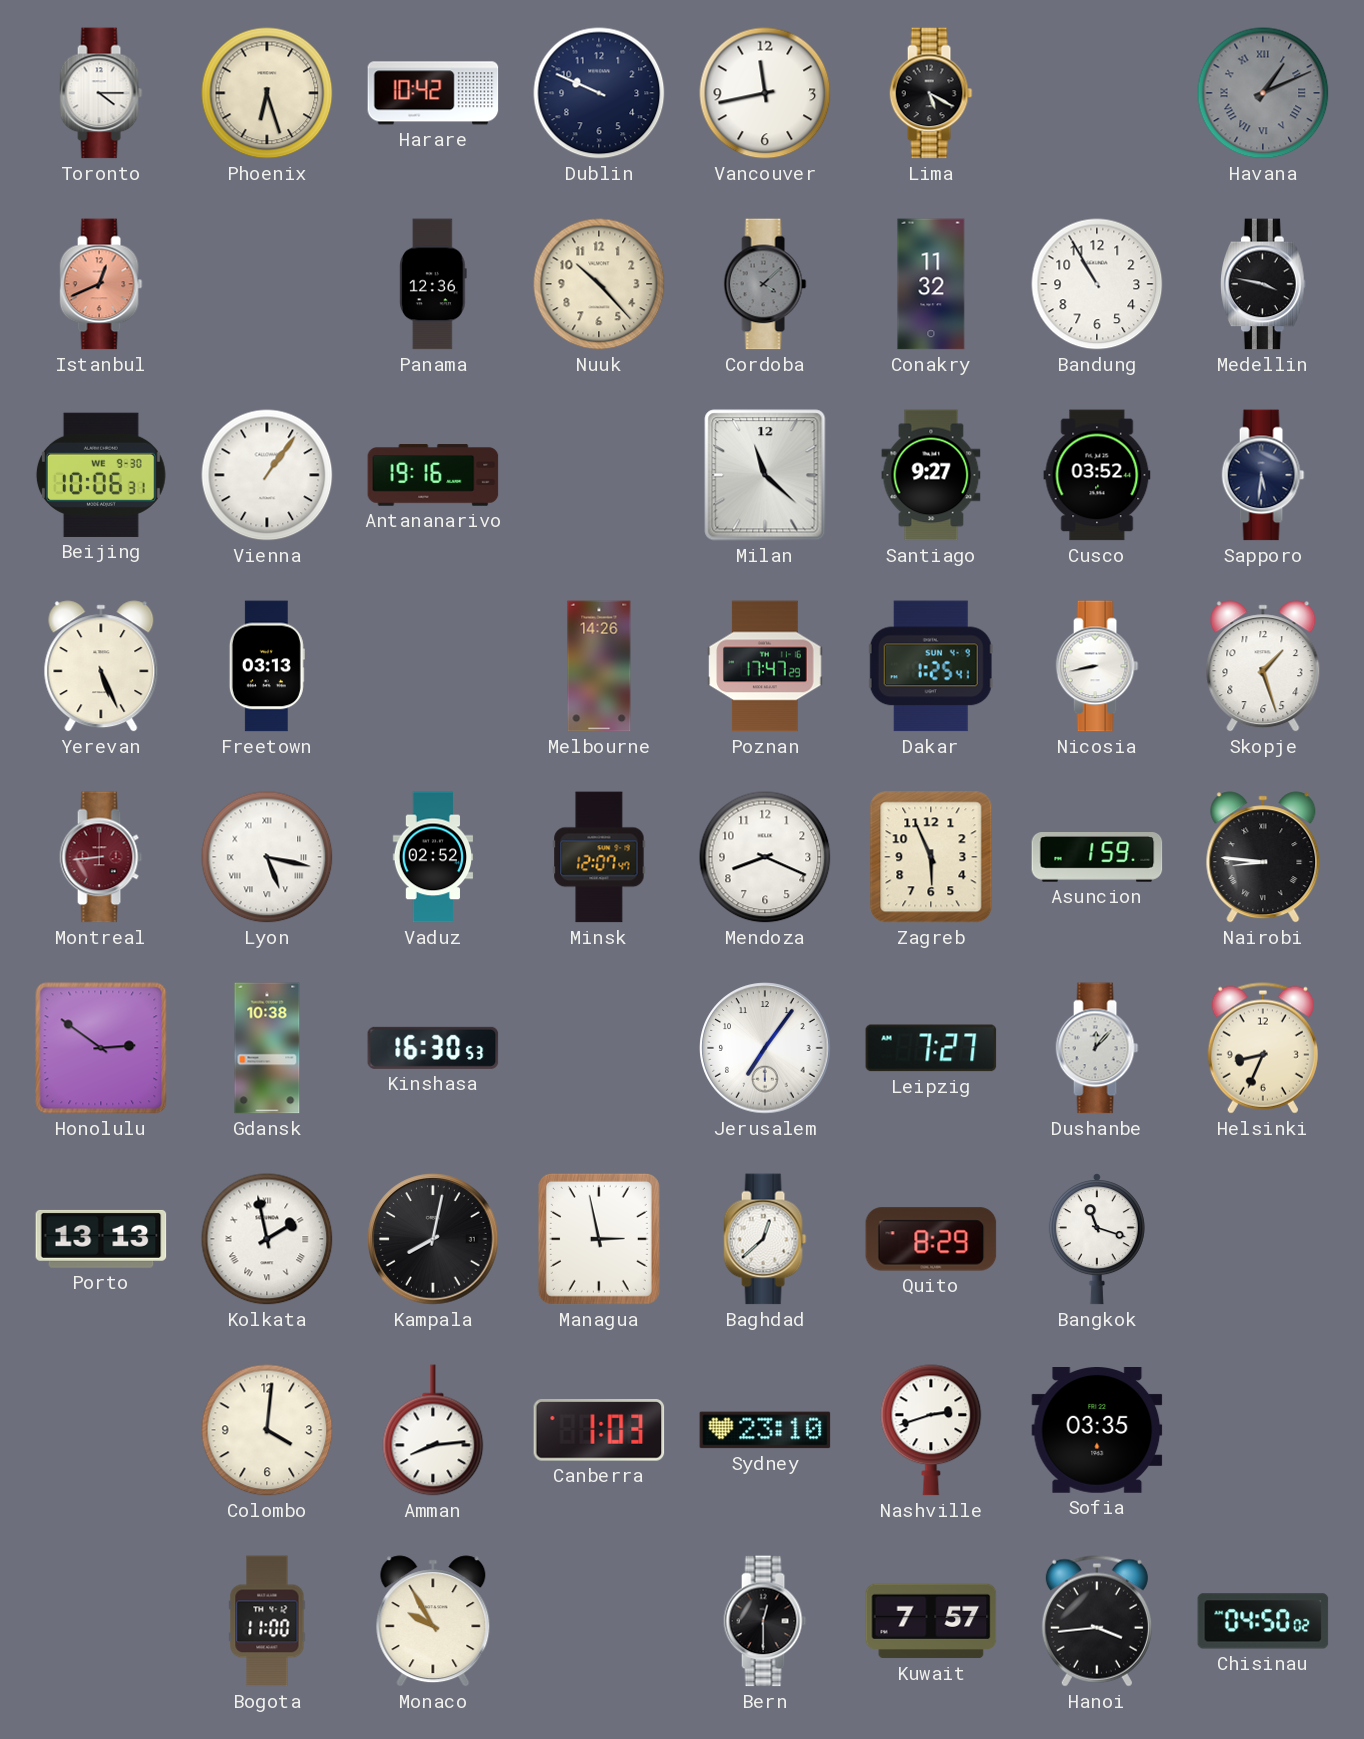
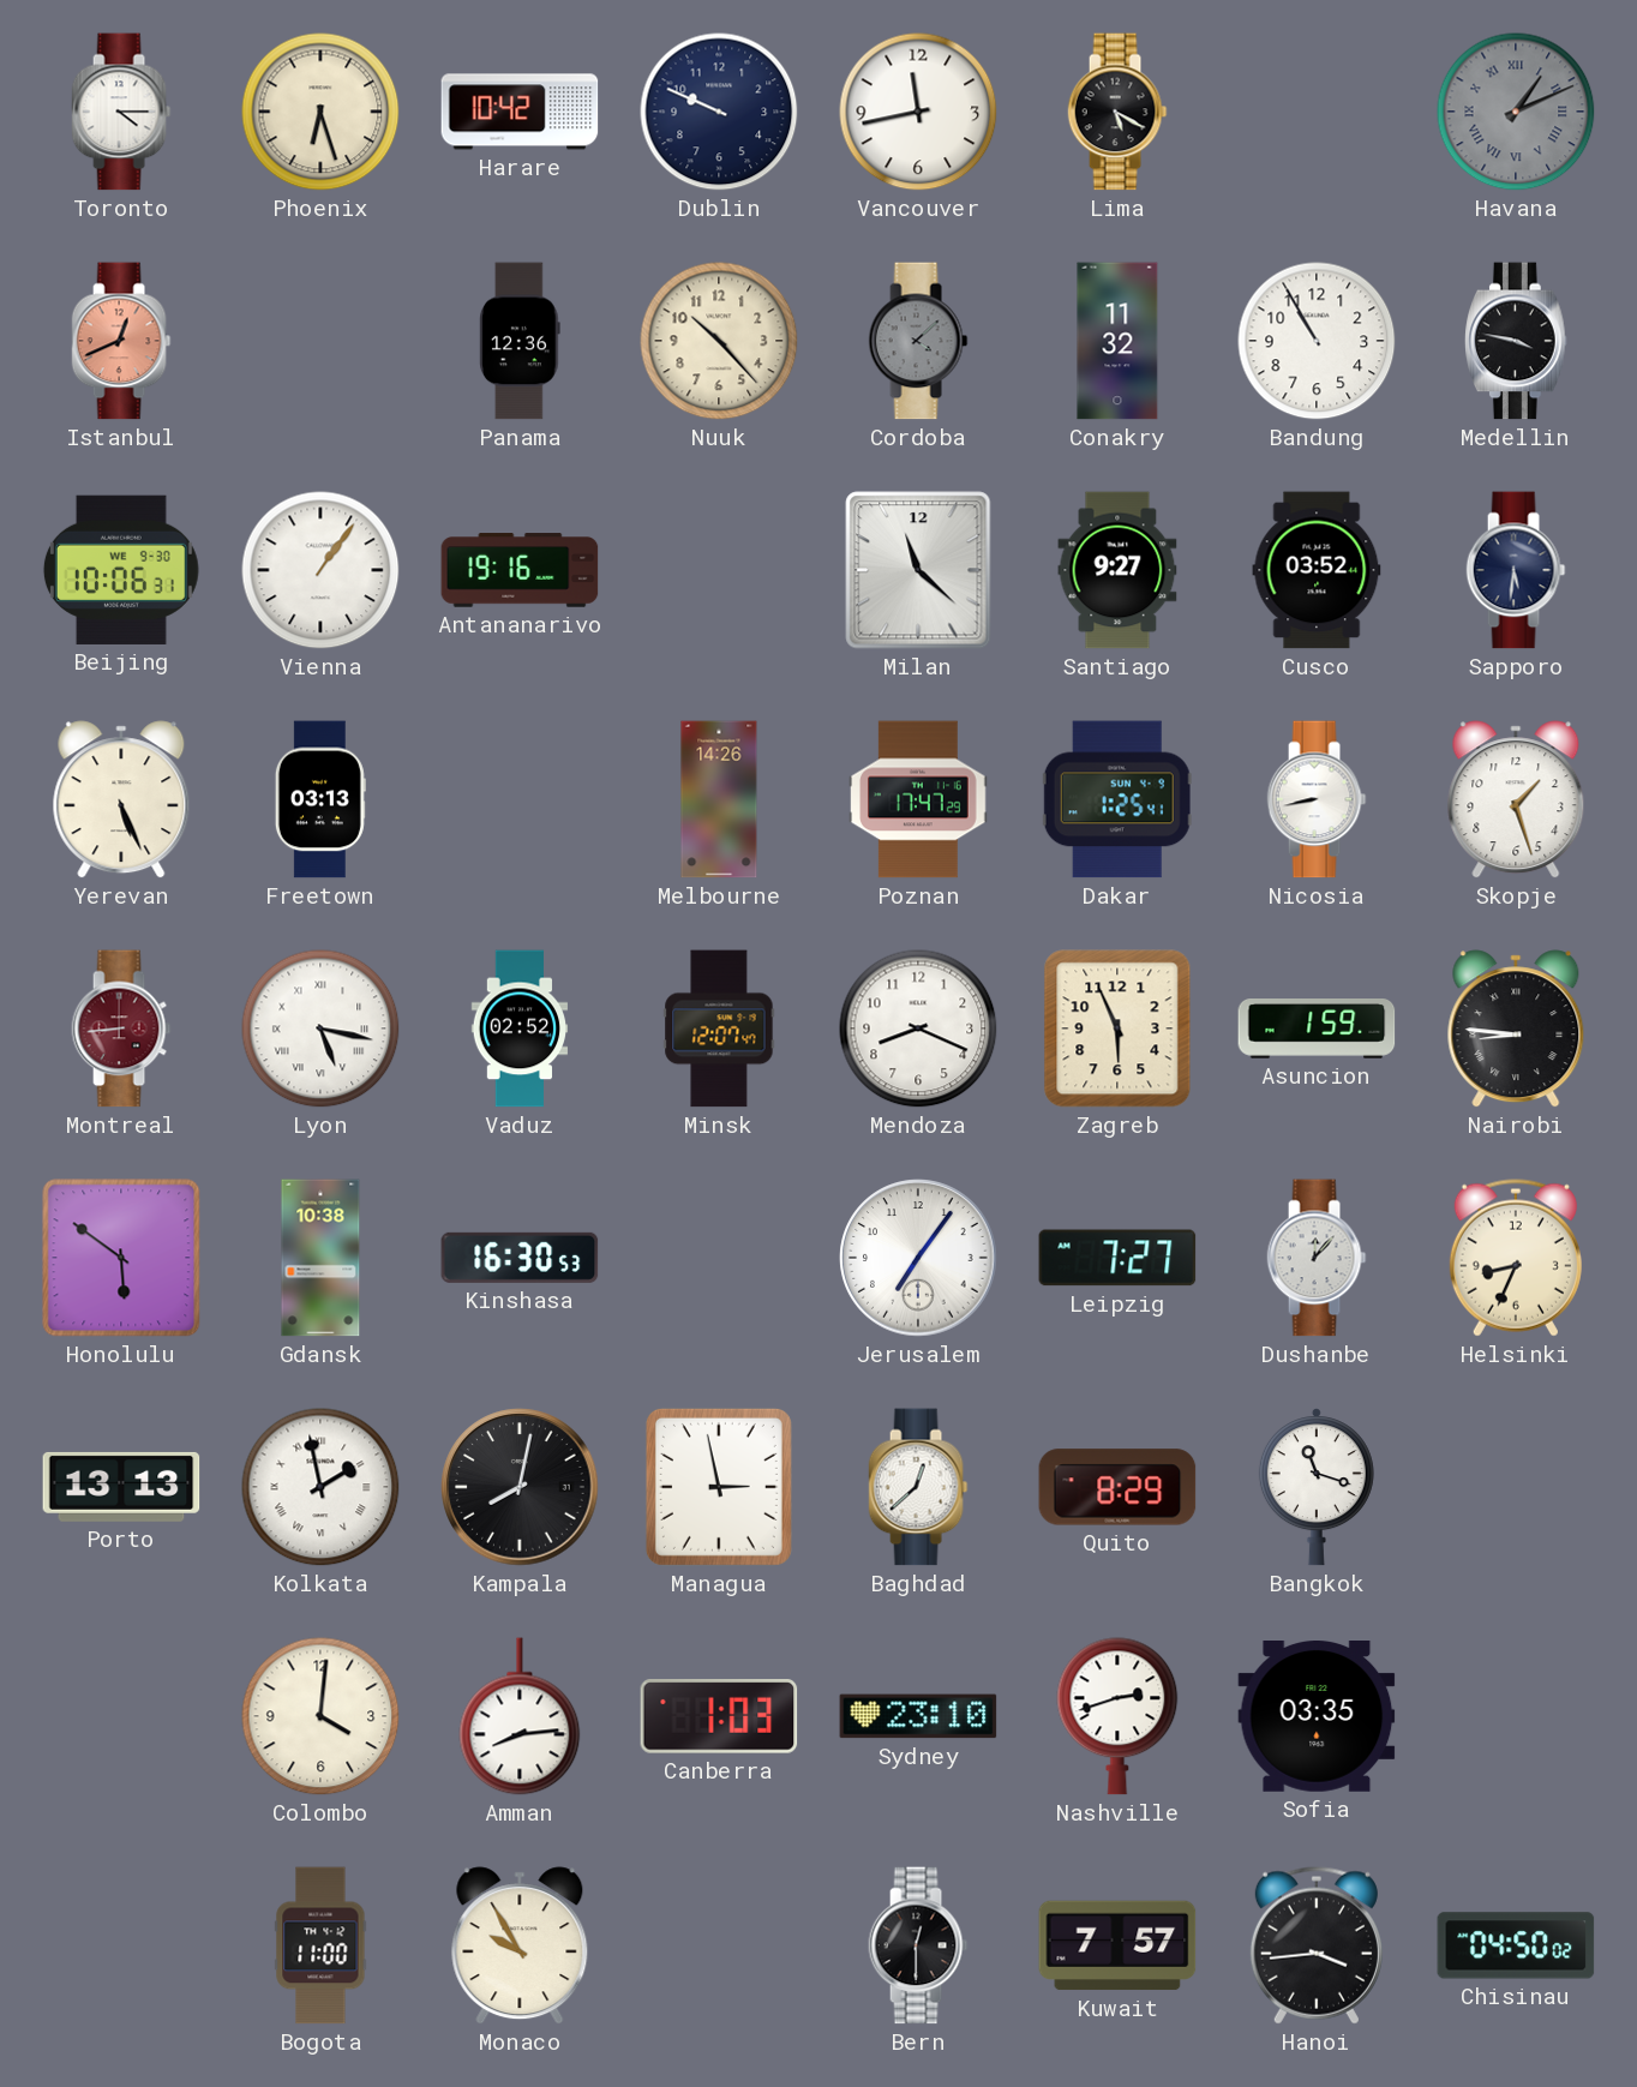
Honolulu: 2:51 -> 5:51 (121, 1258)
